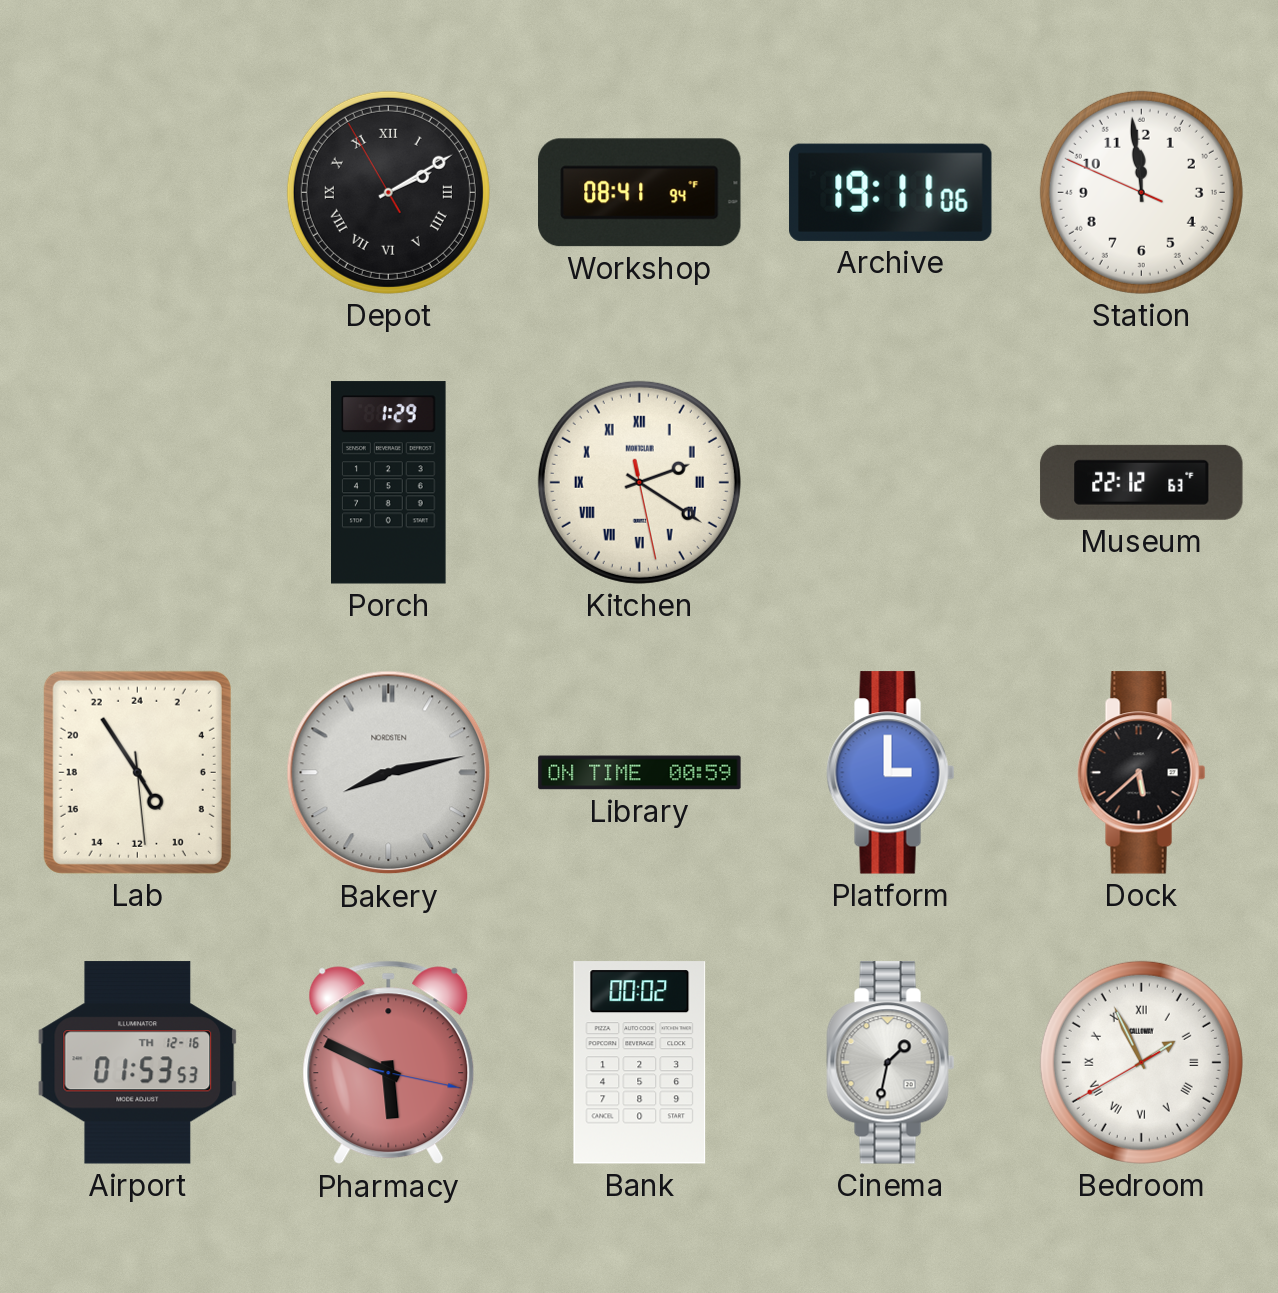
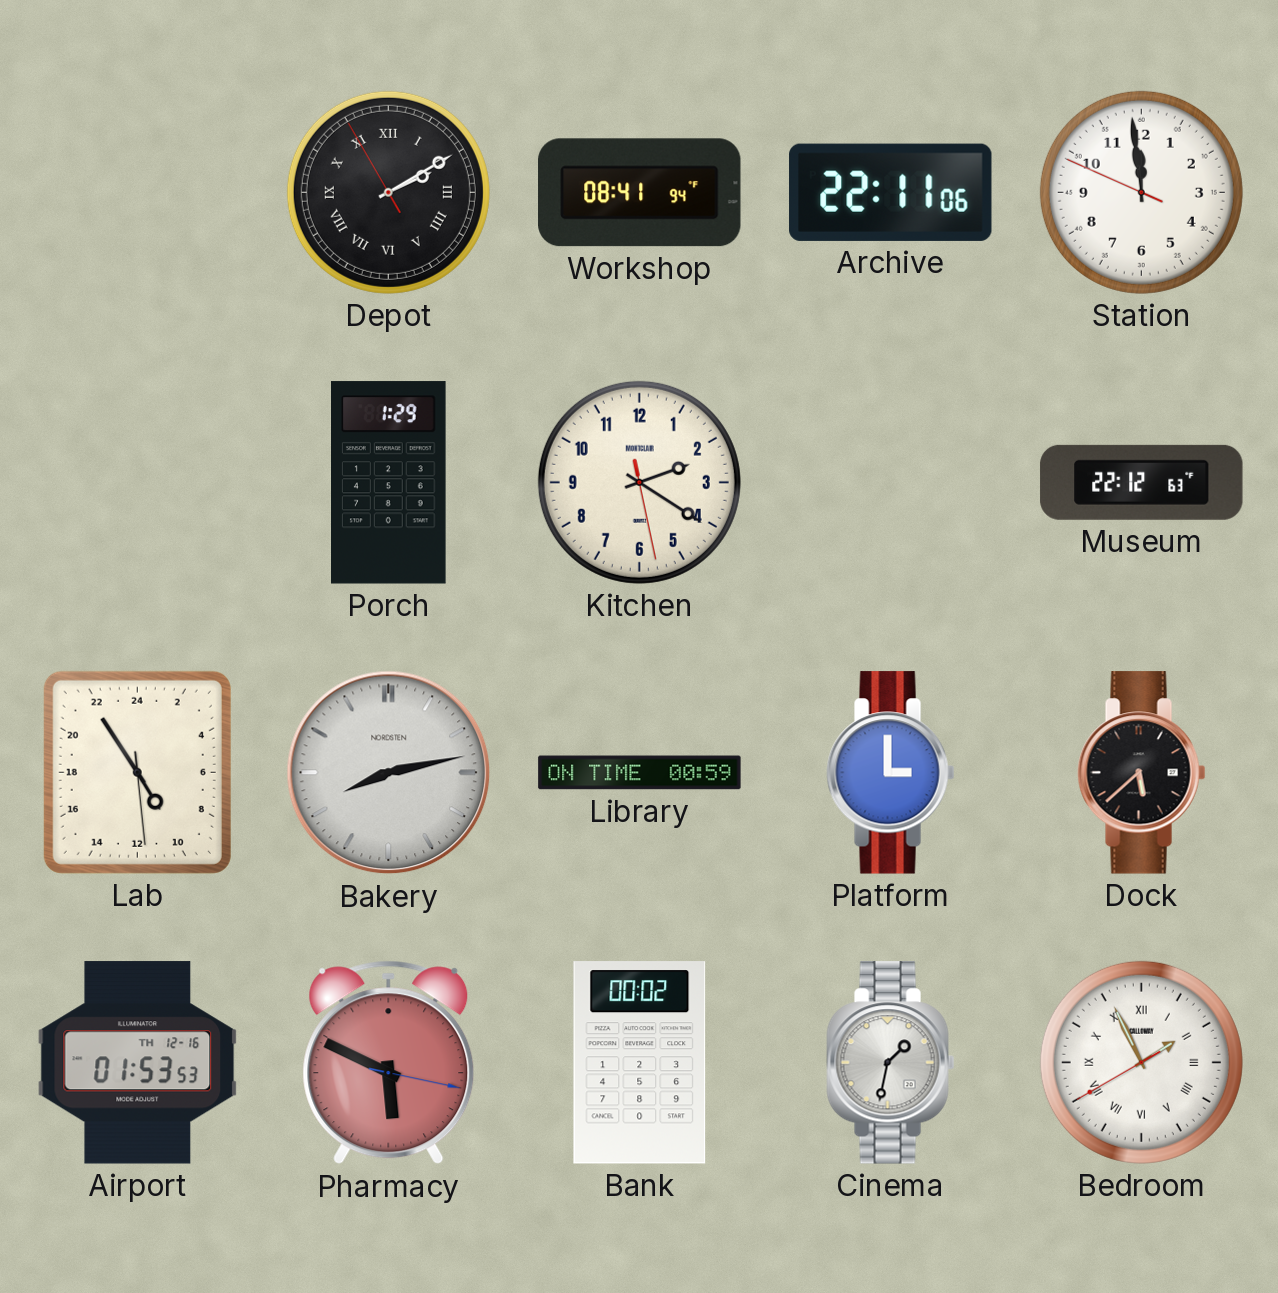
Archive: 19:11 -> 22:11 (891, 192)
Kitchen numerals: Roman -> Arabic (639, 482)
